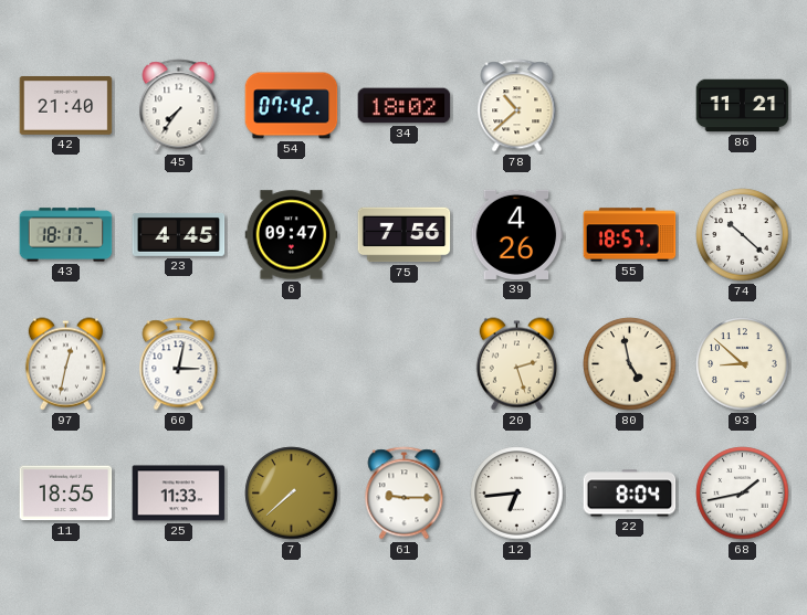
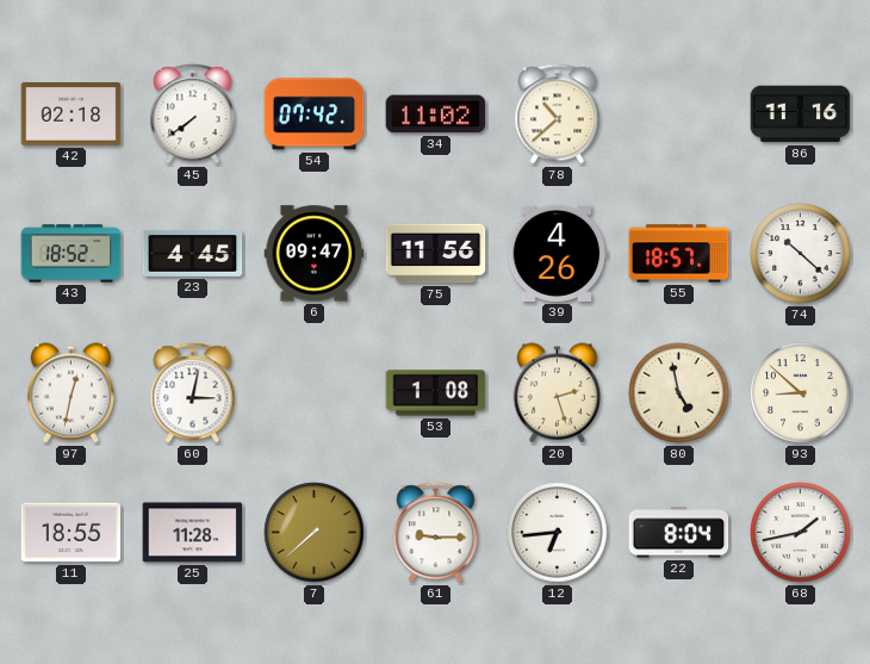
42: 21:40 -> 02:18 (72, 114)
45: 7:36 -> 7:39 (193, 114)
34: 18:02 -> 11:02 (436, 114)
86: 11:21 -> 11:16 (801, 114)
43: 18:17 -> 18:52 (72, 254)
75: 7:56 -> 11:56 (436, 254)
53: none -> 1:08 (436, 393)
25: 11:33 -> 11:28 (193, 533)
